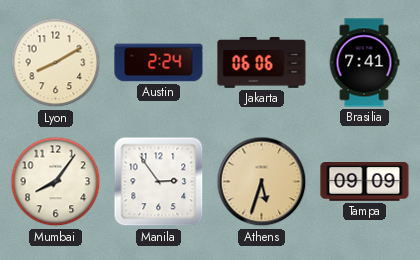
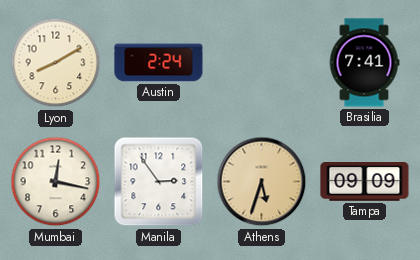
Jakarta: 06:06 -> none (262, 63)
Mumbai: 8:06 -> 12:17 (56, 182)
